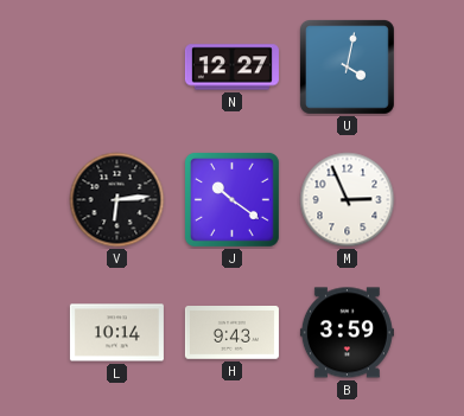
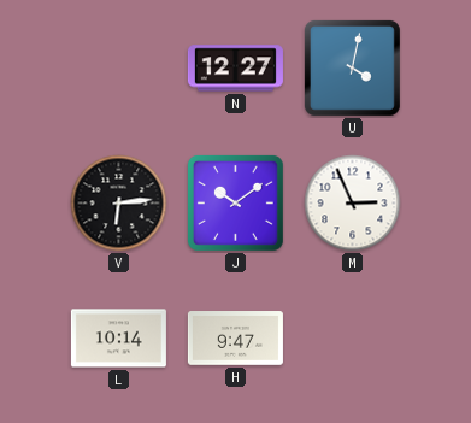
J: 10:21 -> 10:09 (235, 202)
H: 9:43 -> 9:47 (235, 339)
B: 3:59 -> none (347, 333)
